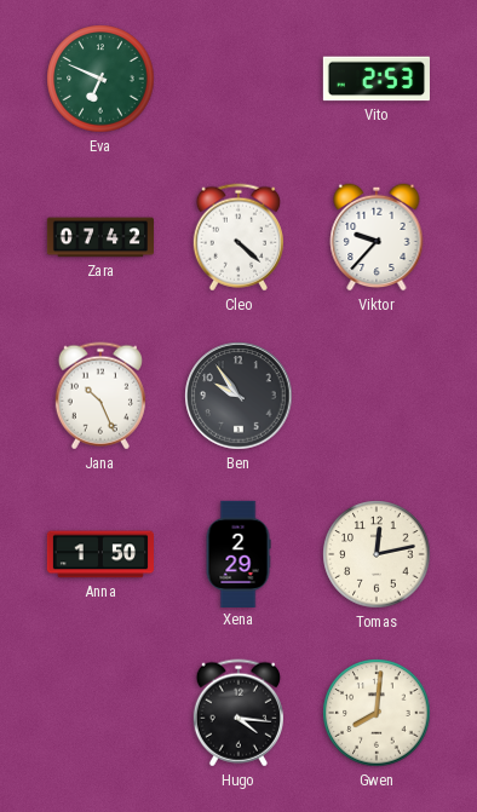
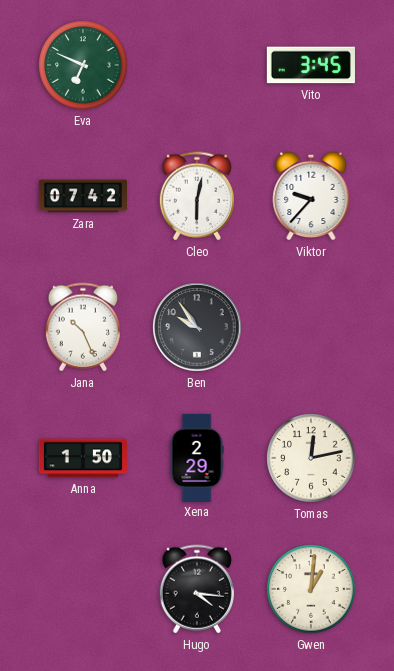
Vito: 2:53 -> 3:45 (311, 65)
Cleo: 4:22 -> 6:02 (197, 196)
Gwen: 8:01 -> 1:01 (311, 589)
